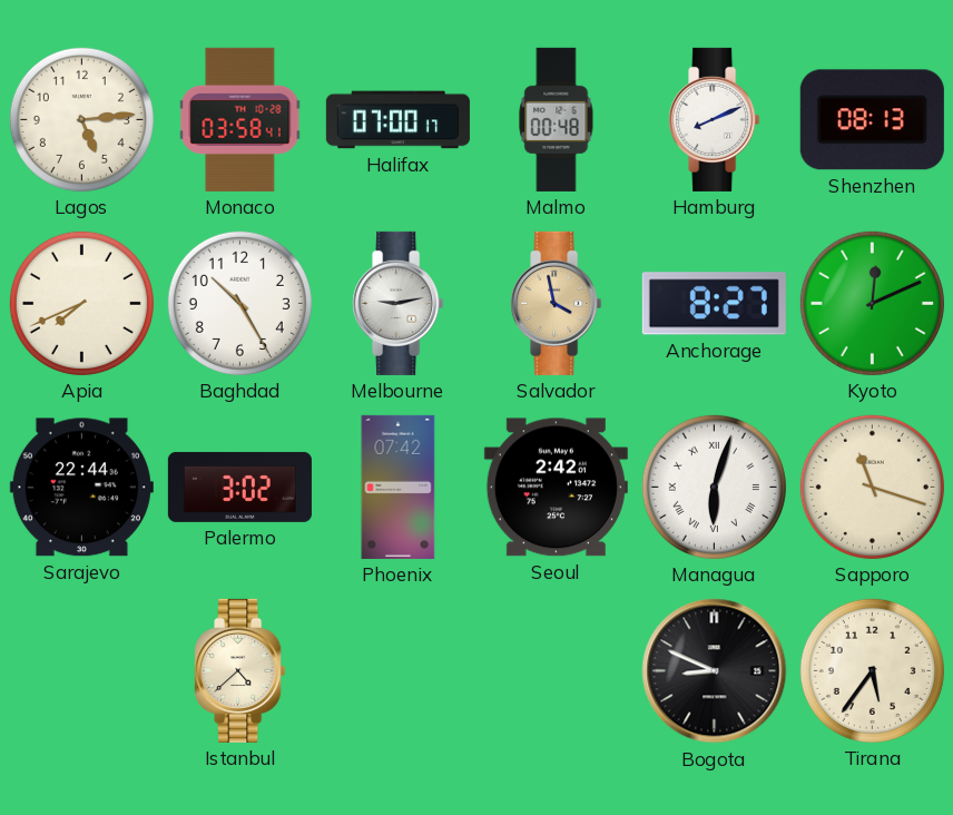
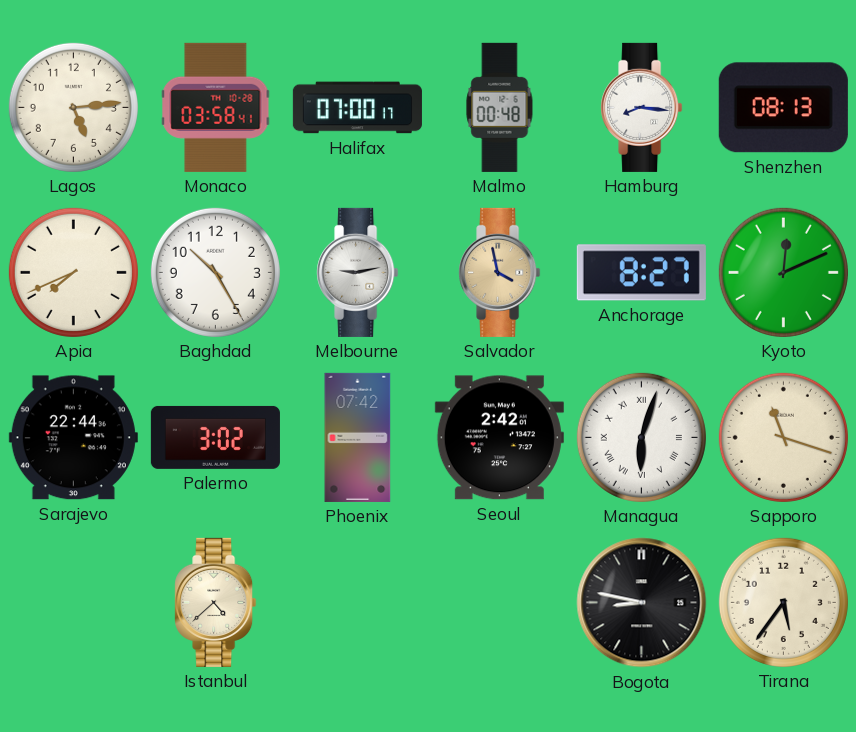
Hamburg: 8:11 -> 8:16 (642, 107)
Bogota: 8:49 -> 8:47 (642, 603)
